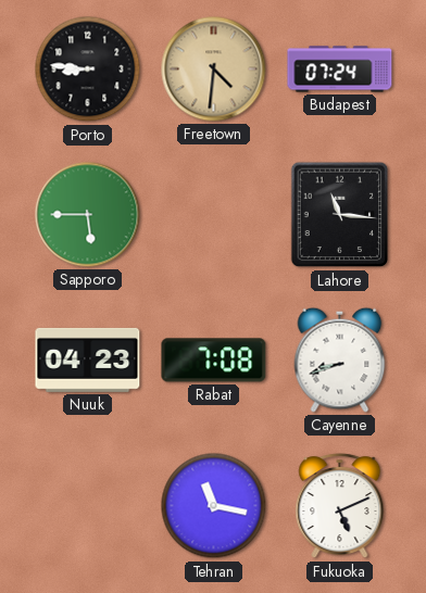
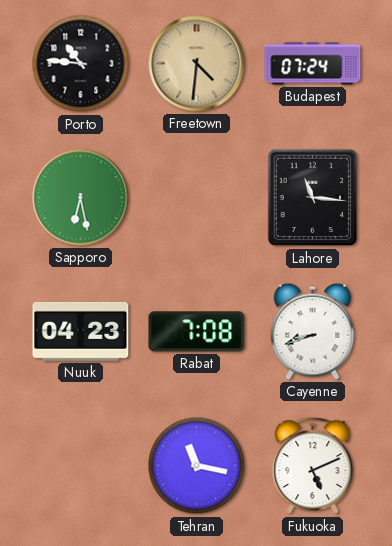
Porto: 8:46 -> 10:46 (81, 64)
Sapporo: 5:45 -> 6:28 (81, 198)
